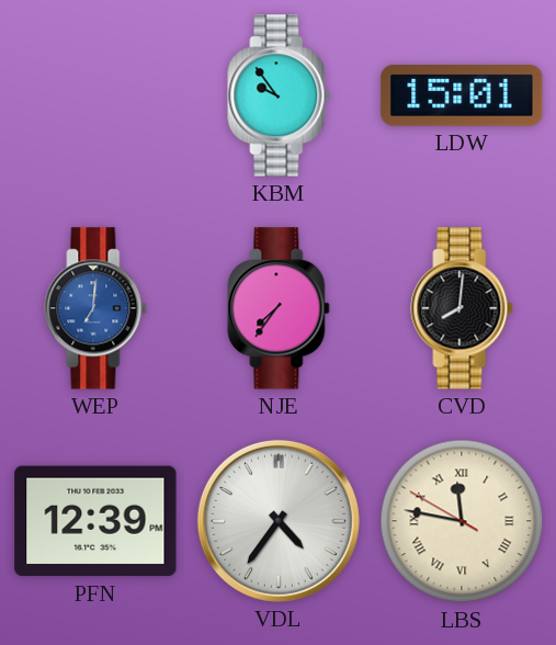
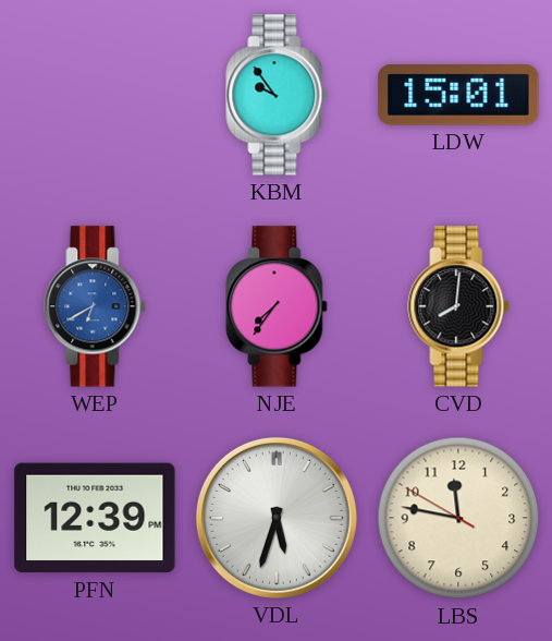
WEP: 7:01 -> 6:40 (95, 306)
VDL: 4:36 -> 5:33 (277, 518)
LBS numerals: Roman -> Arabic (458, 518)
